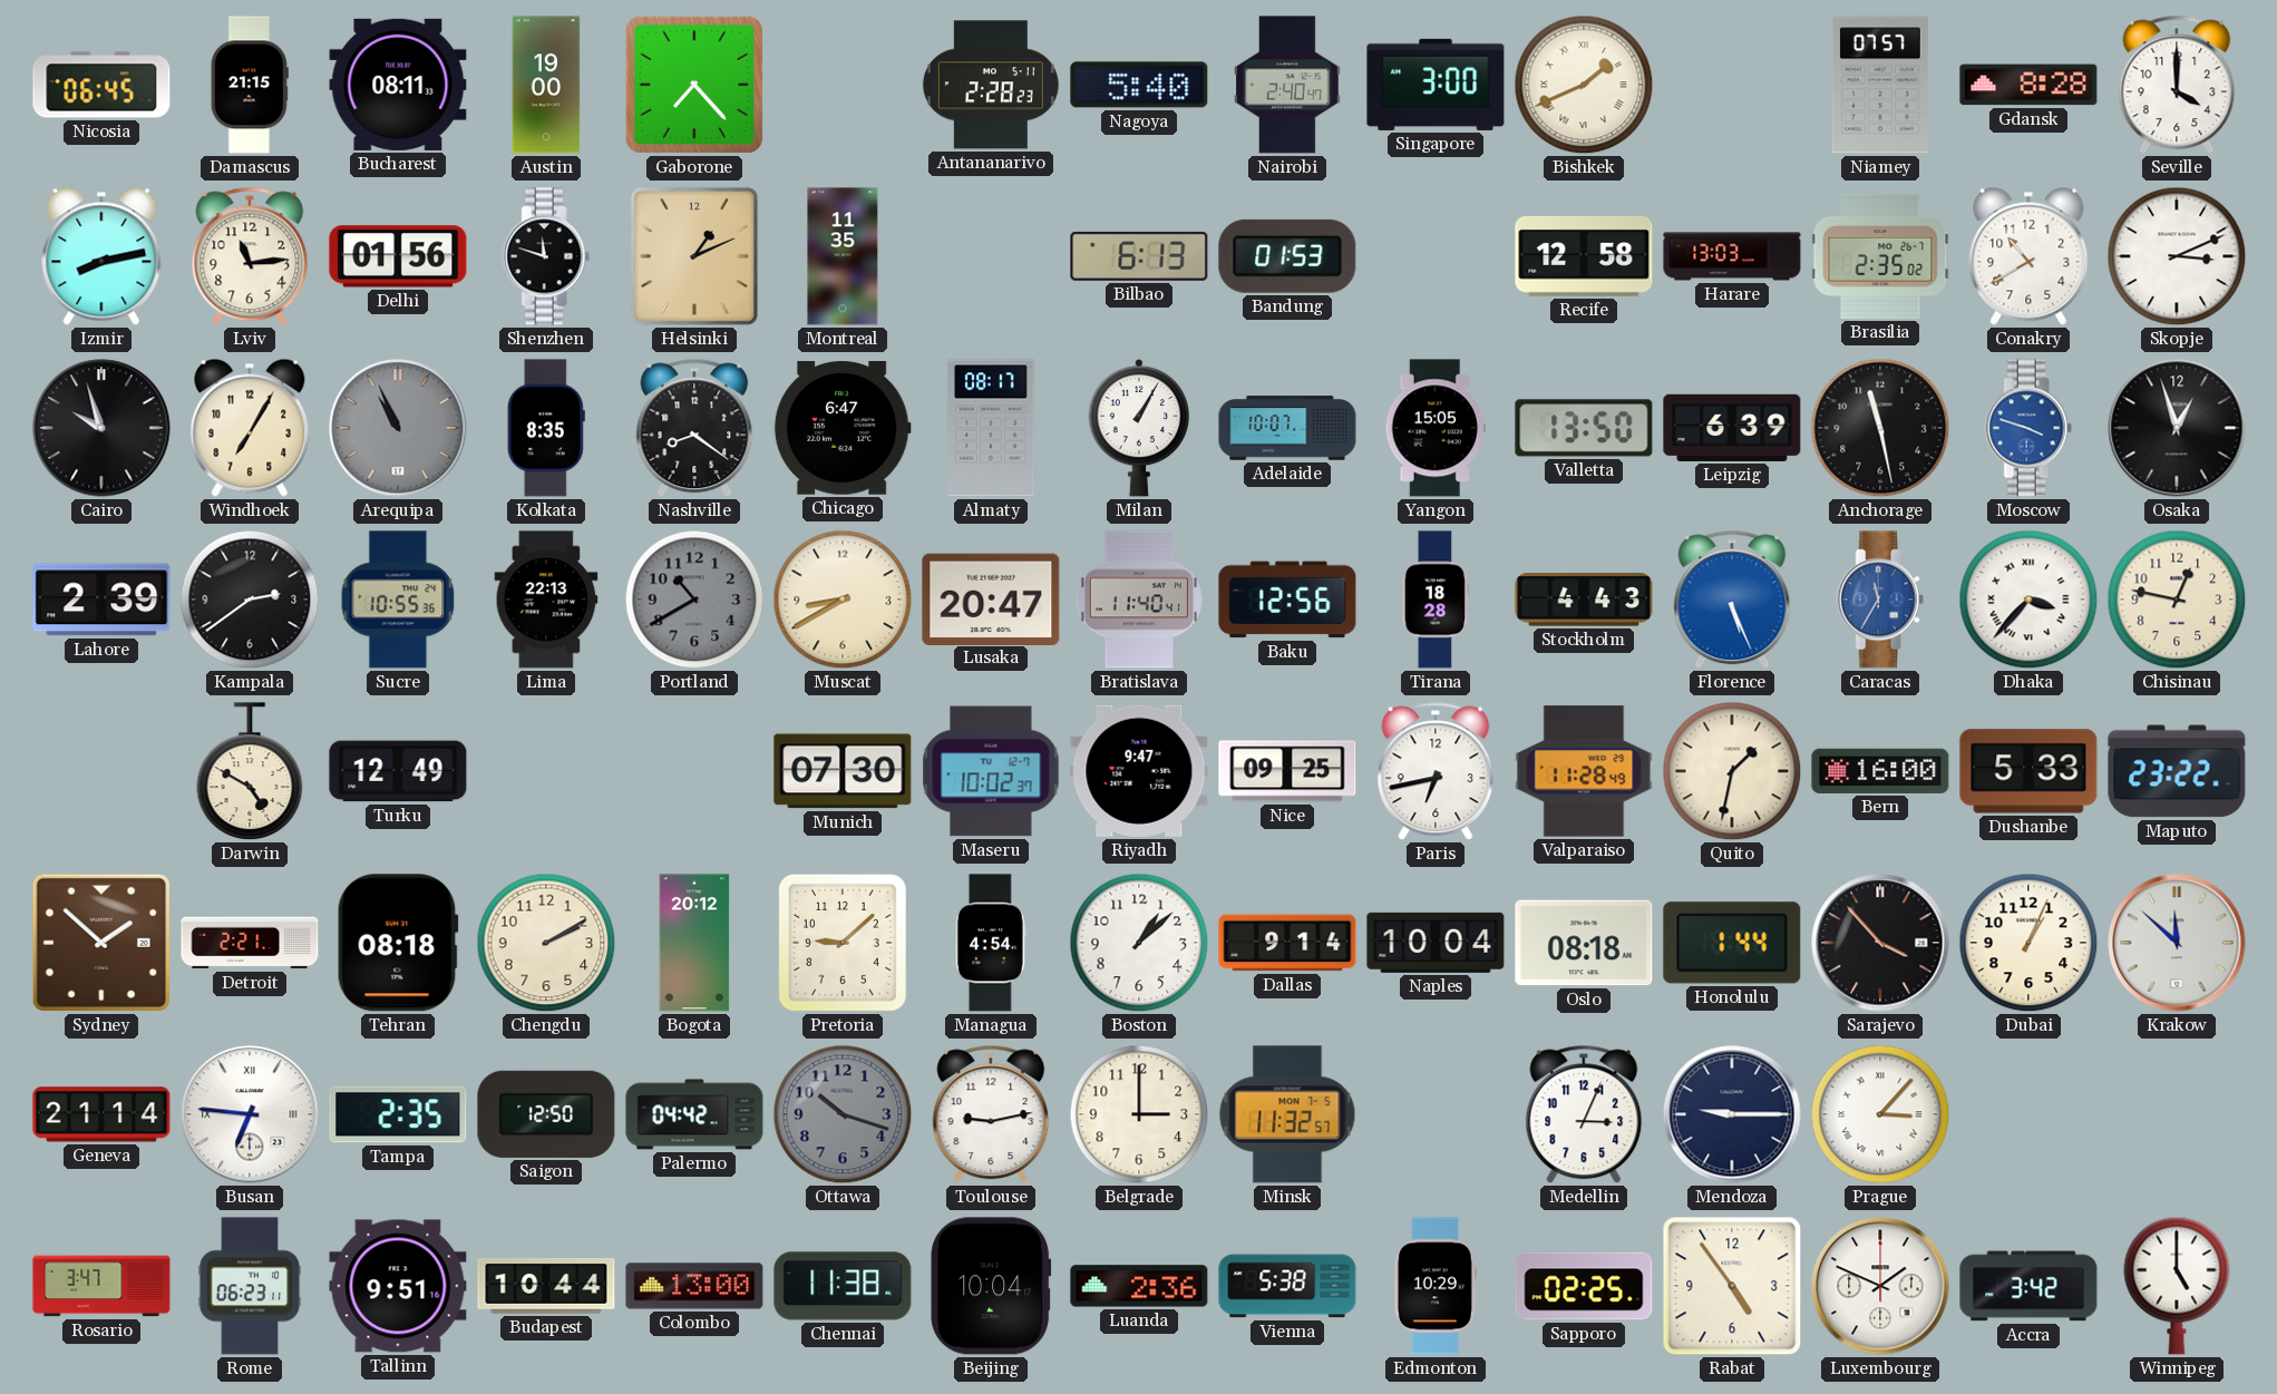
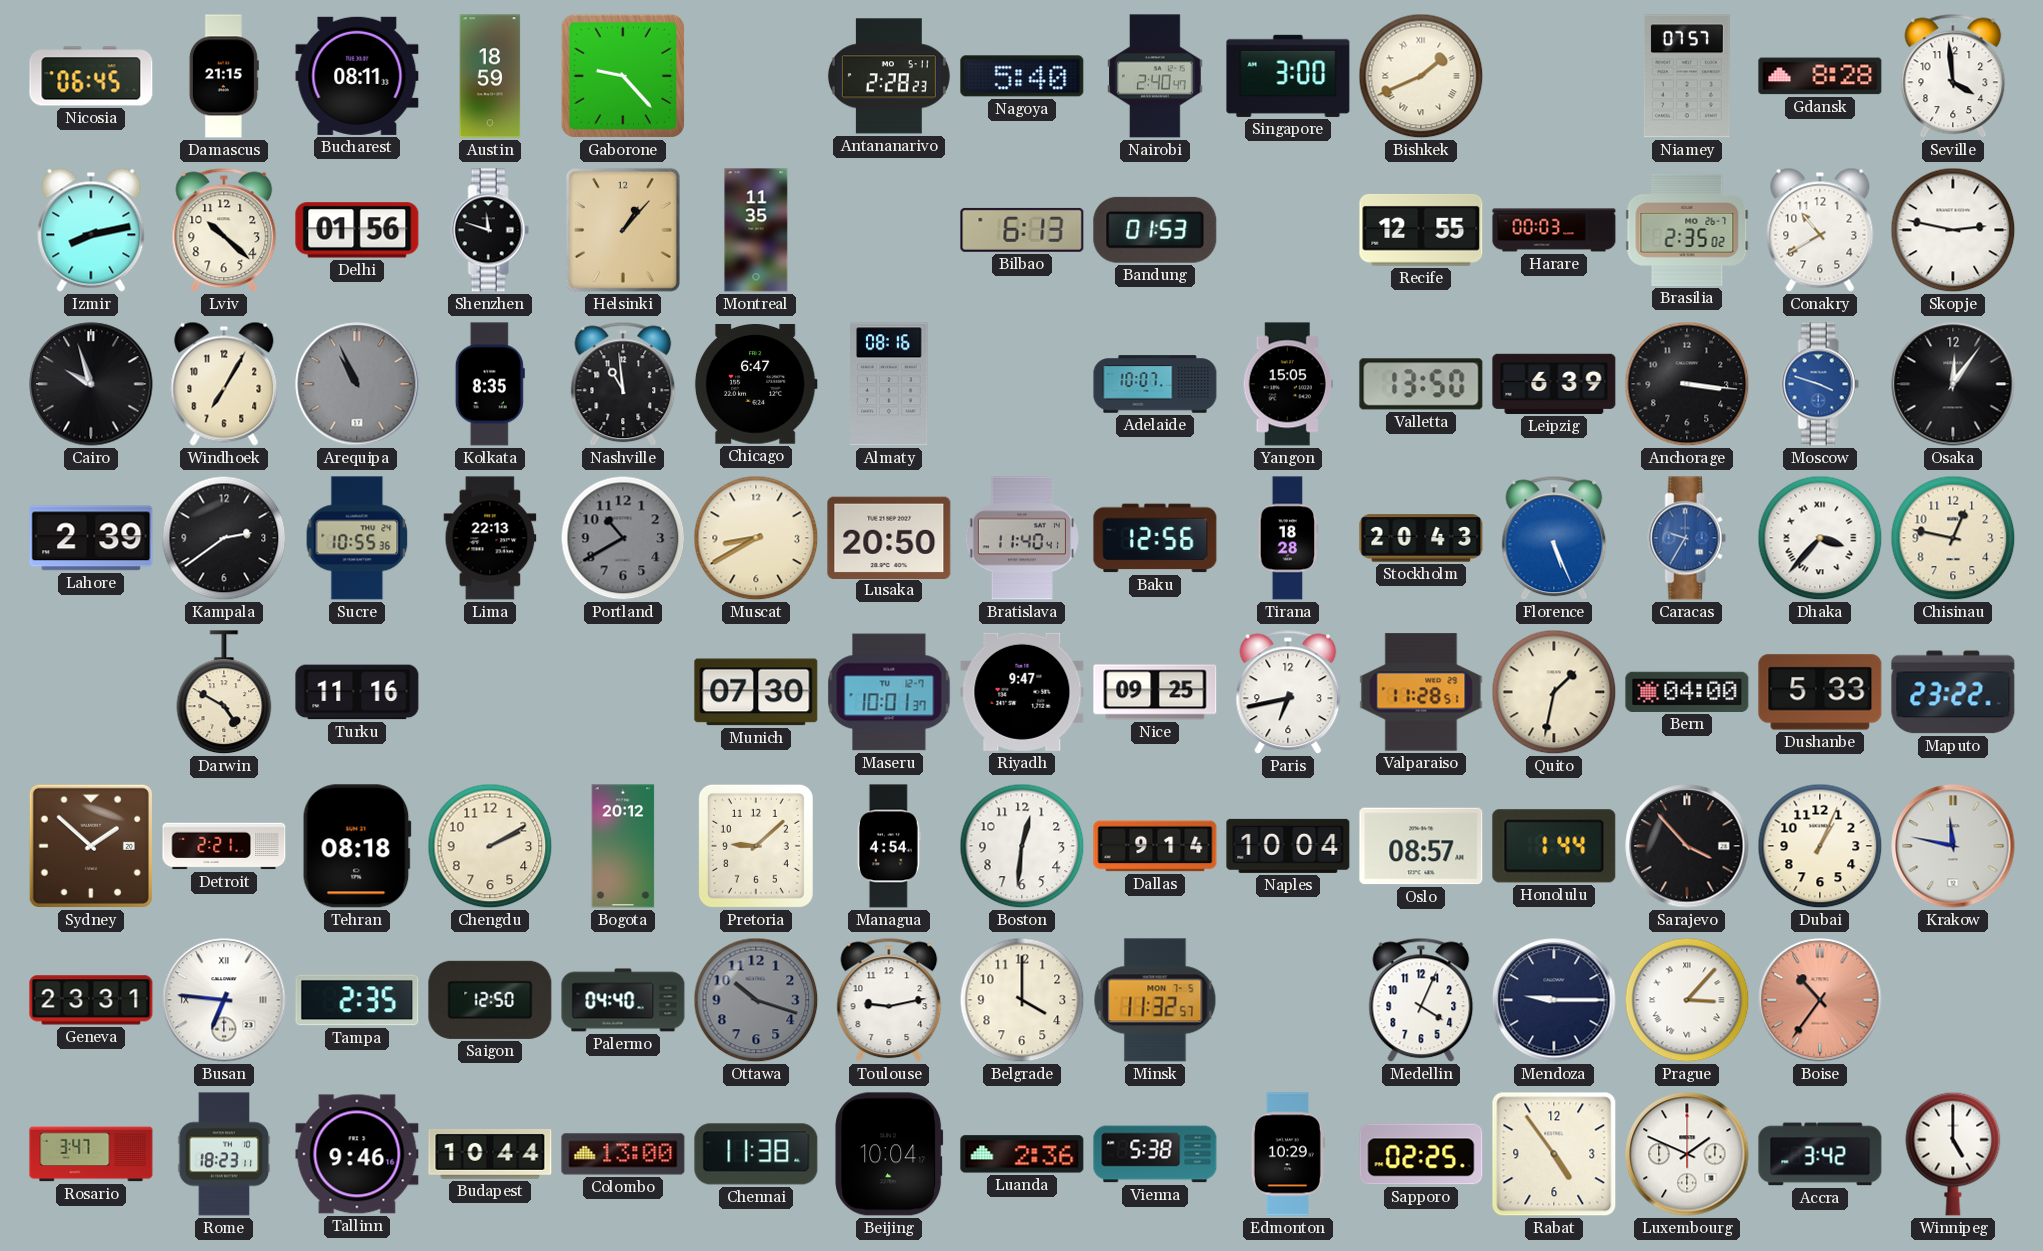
Austin: 19:00 -> 18:59 (490, 76)
Gaborone: 7:23 -> 9:23 (623, 76)
Seville: 4:00 -> 3:59 (1953, 76)
Lviv: 11:14 -> 10:22 (224, 230)
Helsinki: 1:11 -> 1:07 (623, 230)
Recife: 12:58 -> 12:55 (1421, 231)
Harare: 13:03 -> 00:03 (1554, 230)
Skopje: 3:11 -> 2:47 (1953, 230)
Nashville: 8:21 -> 10:59 (623, 384)
Almaty: 08:17 -> 08:16 (890, 384)
Milan: 1:05 -> none (1139, 428)
Anchorage: 11:28 -> 3:16 (1687, 384)
Osaka: 12:57 -> 12:06 (1953, 384)
Lusaka: 20:47 -> 20:50 (889, 537)
Stockholm: 4:43 -> 20:43 (1421, 538)
Caracas: 11:35 -> 9:35 (1687, 538)
Turku: 12:49 -> 11:16 (357, 692)
Maseru: 10:02 -> 10:01 (889, 692)
Valparaiso: 11:28:49 -> 11:28:51 (1421, 692)
Bern: 16:00 -> 04:00 (1687, 692)
Boston: 1:08 -> 12:31 (1022, 846)
Oslo: 08:18 -> 08:57 (1421, 846)
Krakow: 11:52 -> 11:47 (1953, 846)
Geneva: 21:14 -> 23:31 (91, 1000)
Palermo: 04:42 -> 04:40 (623, 1000)
Belgrade: 3:00 -> 4:00 (1022, 1000)
Medellin: 3:04 -> 4:04 (1421, 1000)
Boise: none -> 10:36 (1820, 1000)
Rome: 06:23 -> 18:23 (224, 1154)
Tallinn: 9:51 -> 9:46 (357, 1154)
